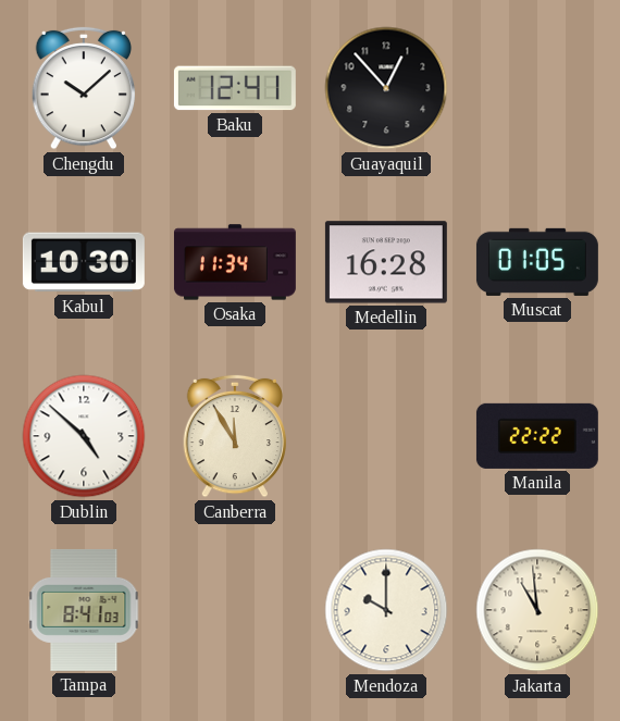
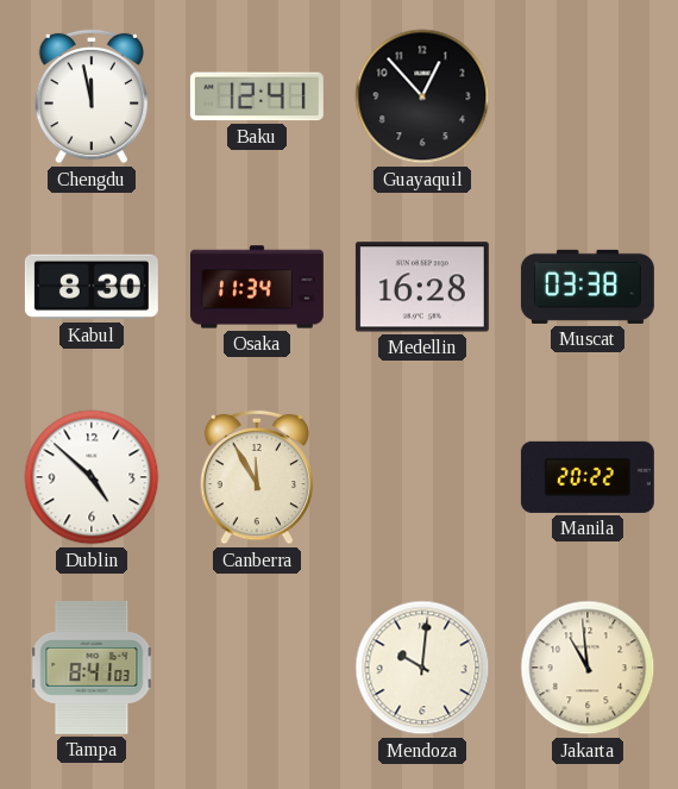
Chengdu: 10:08 -> 11:58 (92, 96)
Kabul: 10:30 -> 8:30 (92, 287)
Muscat: 01:05 -> 03:38 (588, 287)
Manila: 22:22 -> 20:22 (588, 477)
Mendoza: 10:00 -> 10:01 (422, 668)
